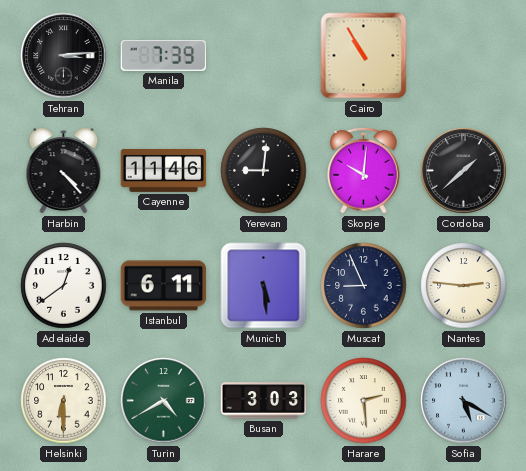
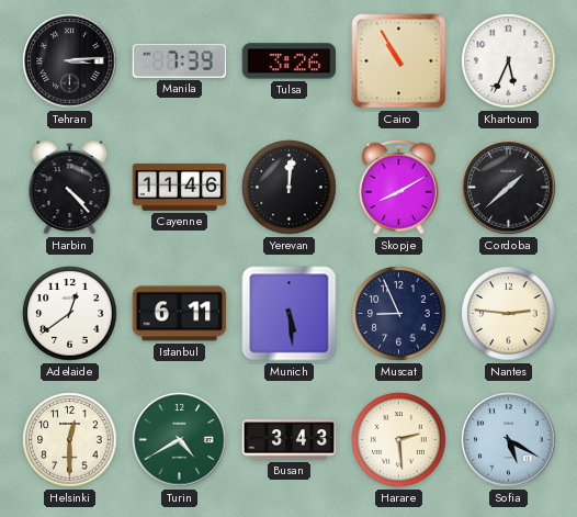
Tulsa: none -> 3:26 (290, 61)
Khartoum: none -> 5:34 (509, 61)
Yerevan: 9:01 -> 12:01 (290, 188)
Skopje: 10:01 -> 8:10 (399, 187)
Helsinki: 6:30 -> 12:30 (70, 440)
Busan: 3:03 -> 3:43 (290, 440)
